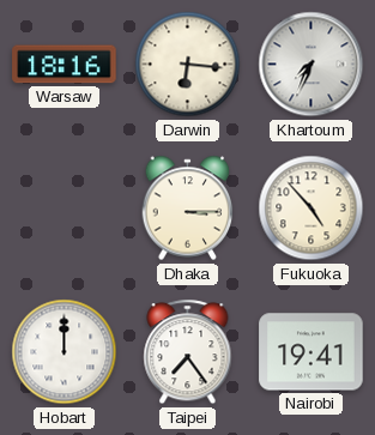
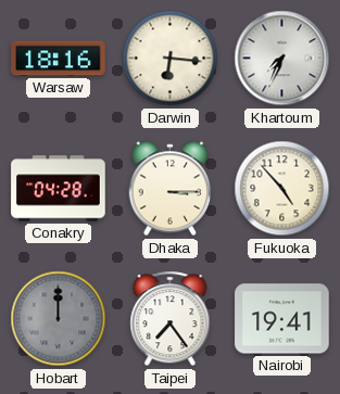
Conakry: none -> 04:28 (59, 189)
Hobart dial: white -> grey (59, 319)
